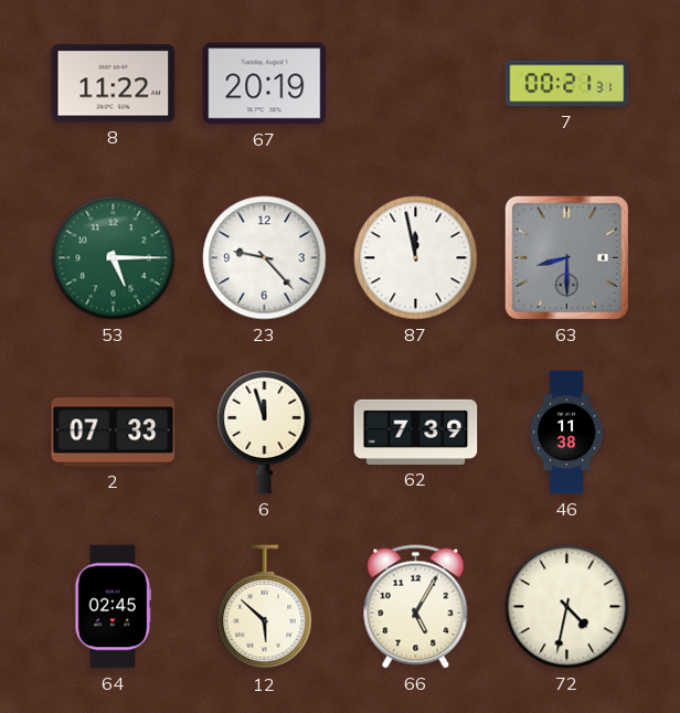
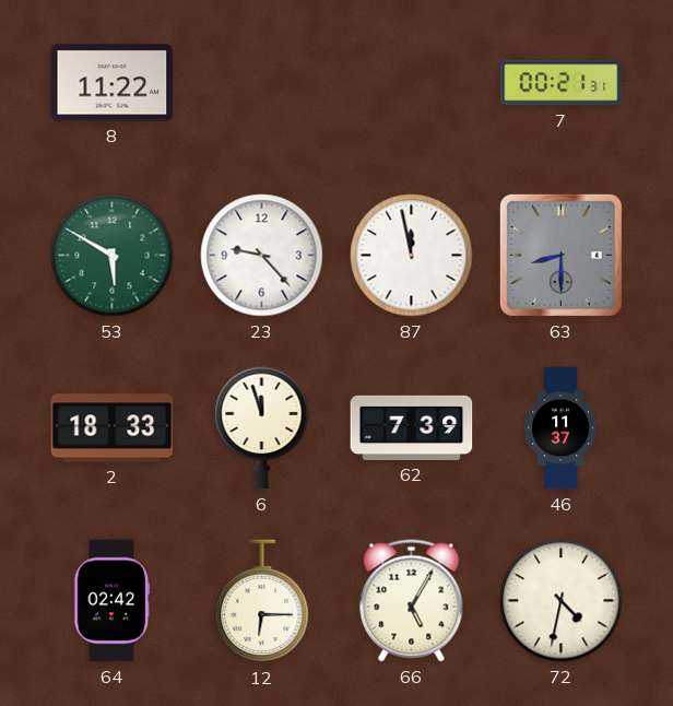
67: 20:19 -> none (265, 84)
53: 5:15 -> 5:50 (113, 256)
2: 07:33 -> 18:33 (113, 428)
46: 11:38 -> 11:37 (562, 428)
64: 02:45 -> 02:42 (113, 601)
12: 5:52 -> 6:15 (262, 601)
